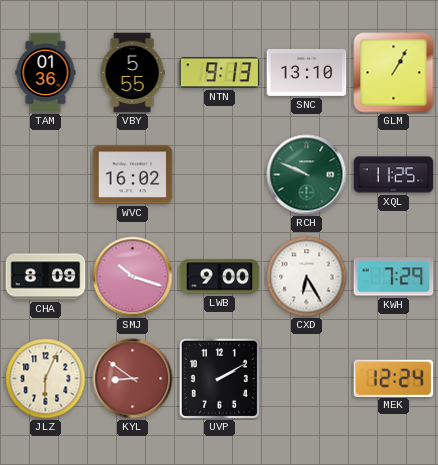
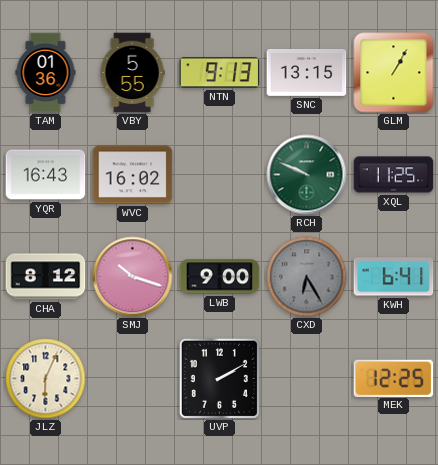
SNC: 13:10 -> 13:15 (307, 73)
YQR: none -> 16:43 (46, 175)
CHA: 8:09 -> 8:12 (46, 277)
CXD dial: white -> grey (307, 277)
KWH: 7:29 -> 6:41 (394, 277)
KYL: 8:51 -> none (133, 379)
MEK: 12:24 -> 12:25 (394, 378)
